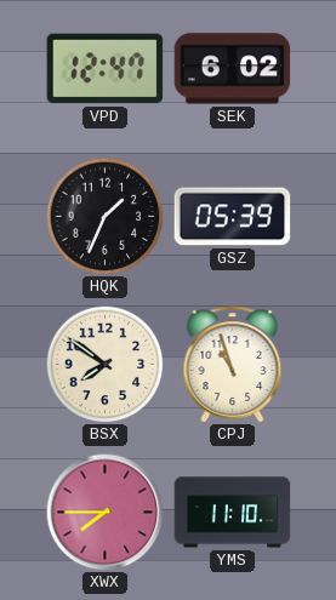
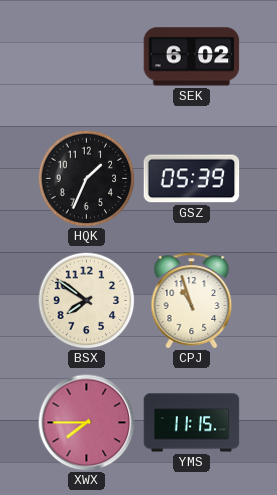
VPD: 12:47 -> none (106, 69)
YMS: 11:10 -> 11:15 (192, 423)
